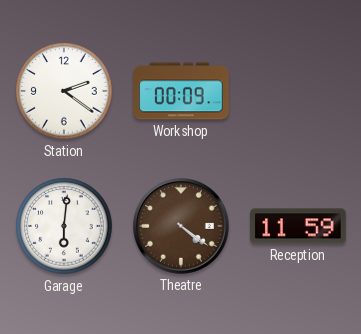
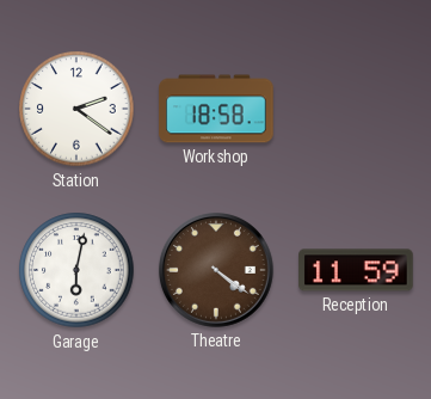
Workshop: 00:09 -> 18:58 (216, 109)
Garage: 6:01 -> 6:02 (76, 270)
